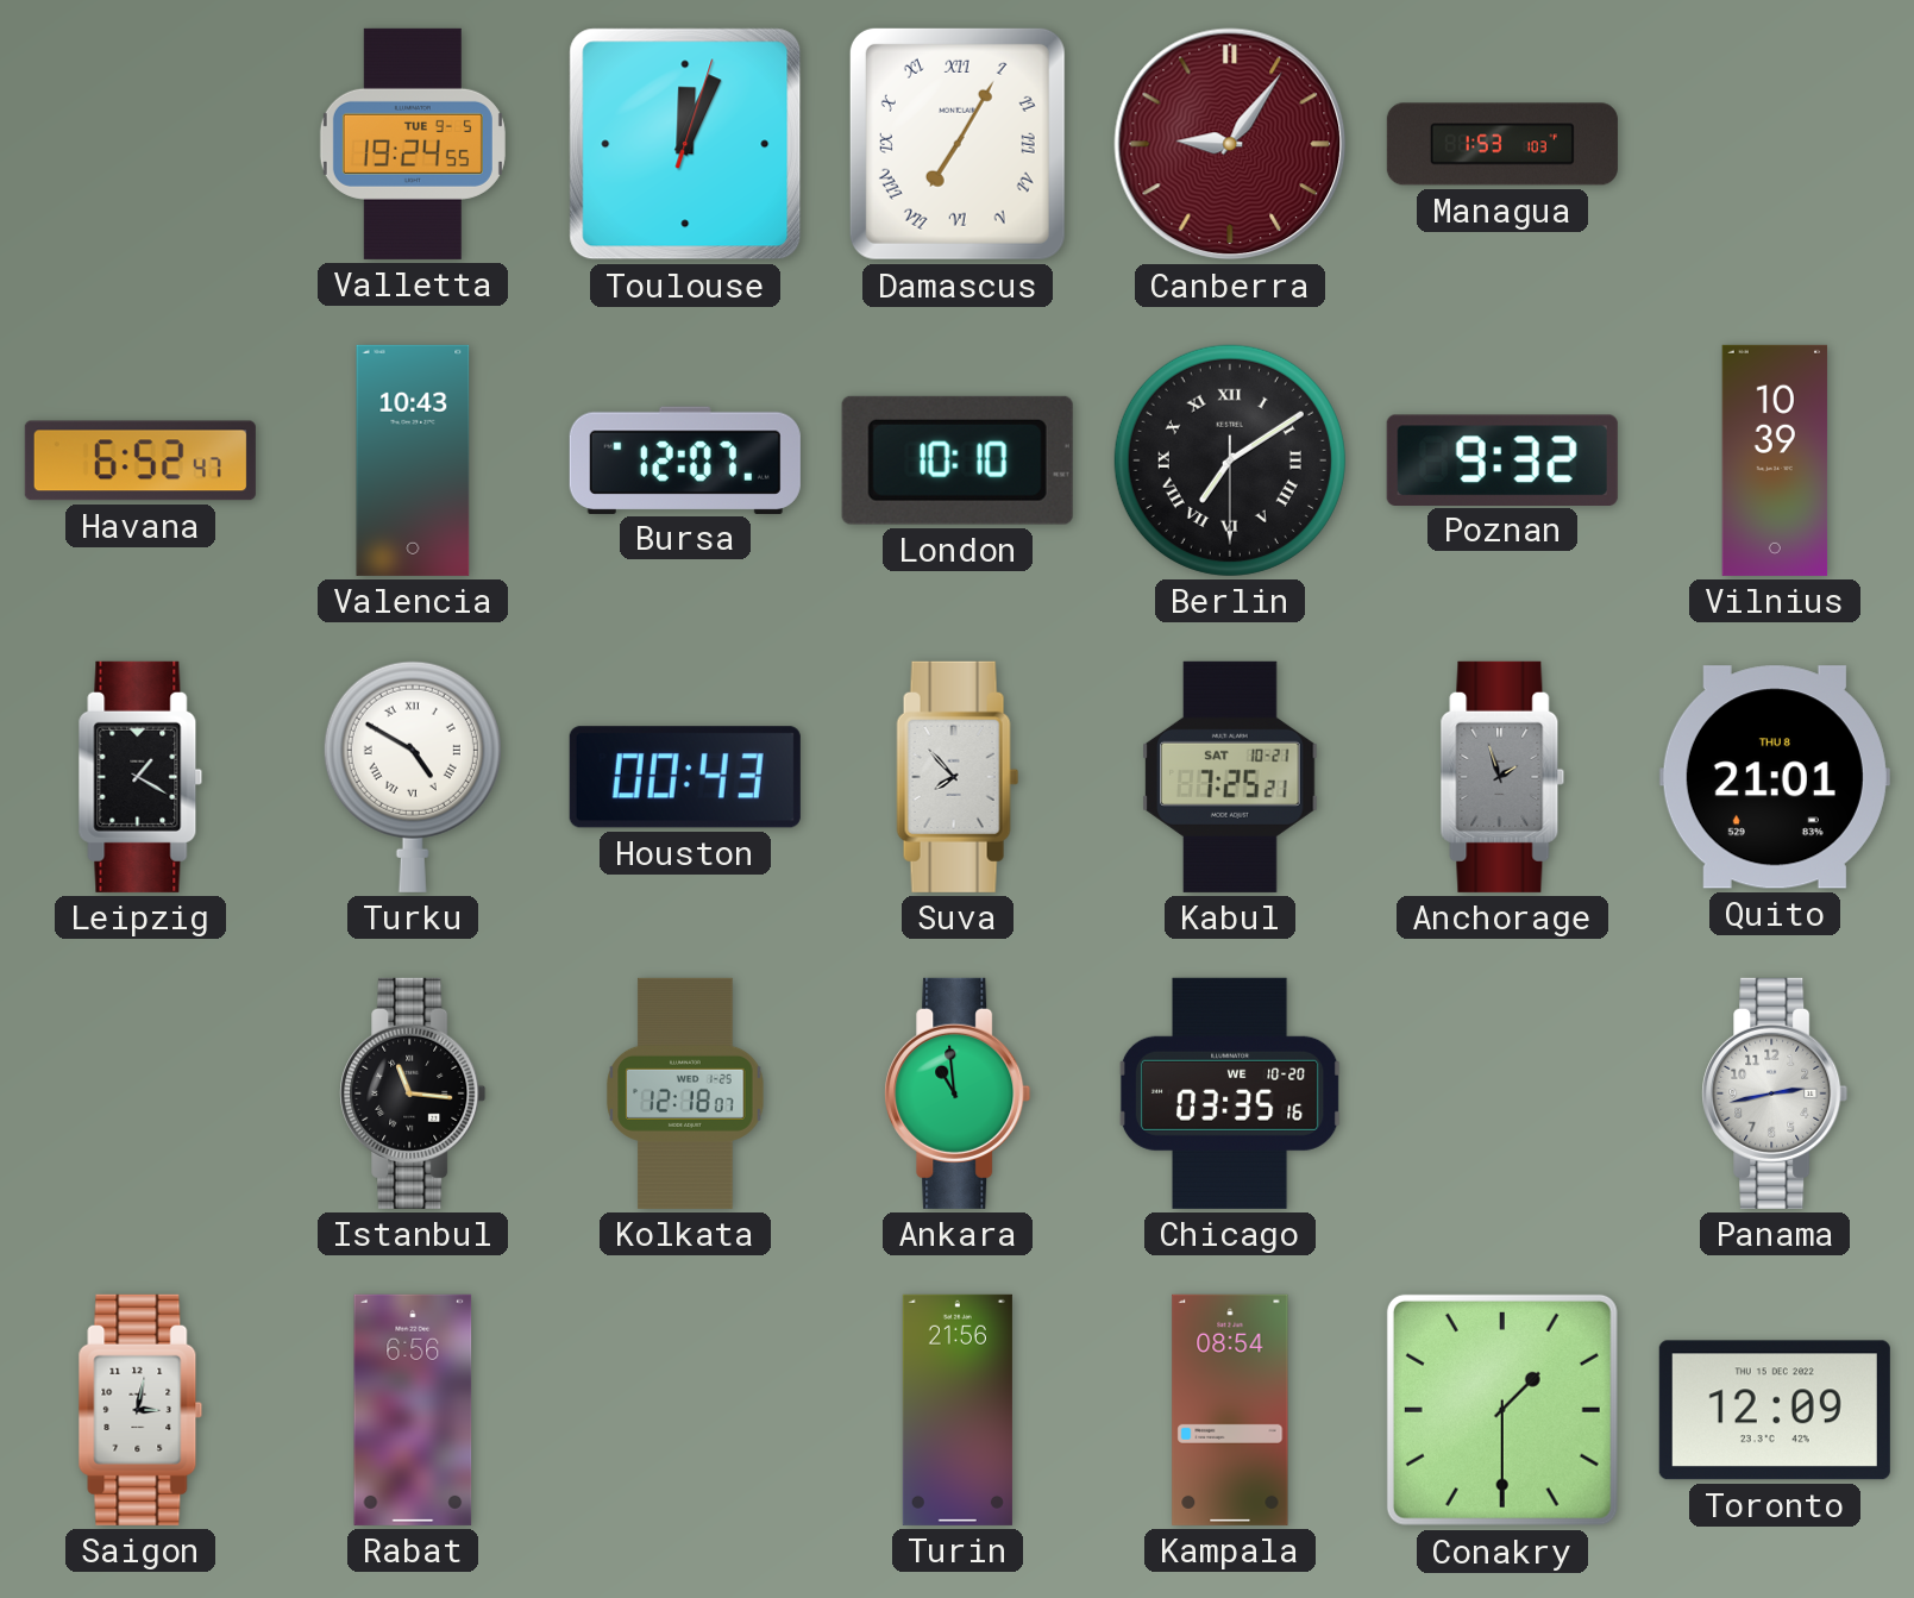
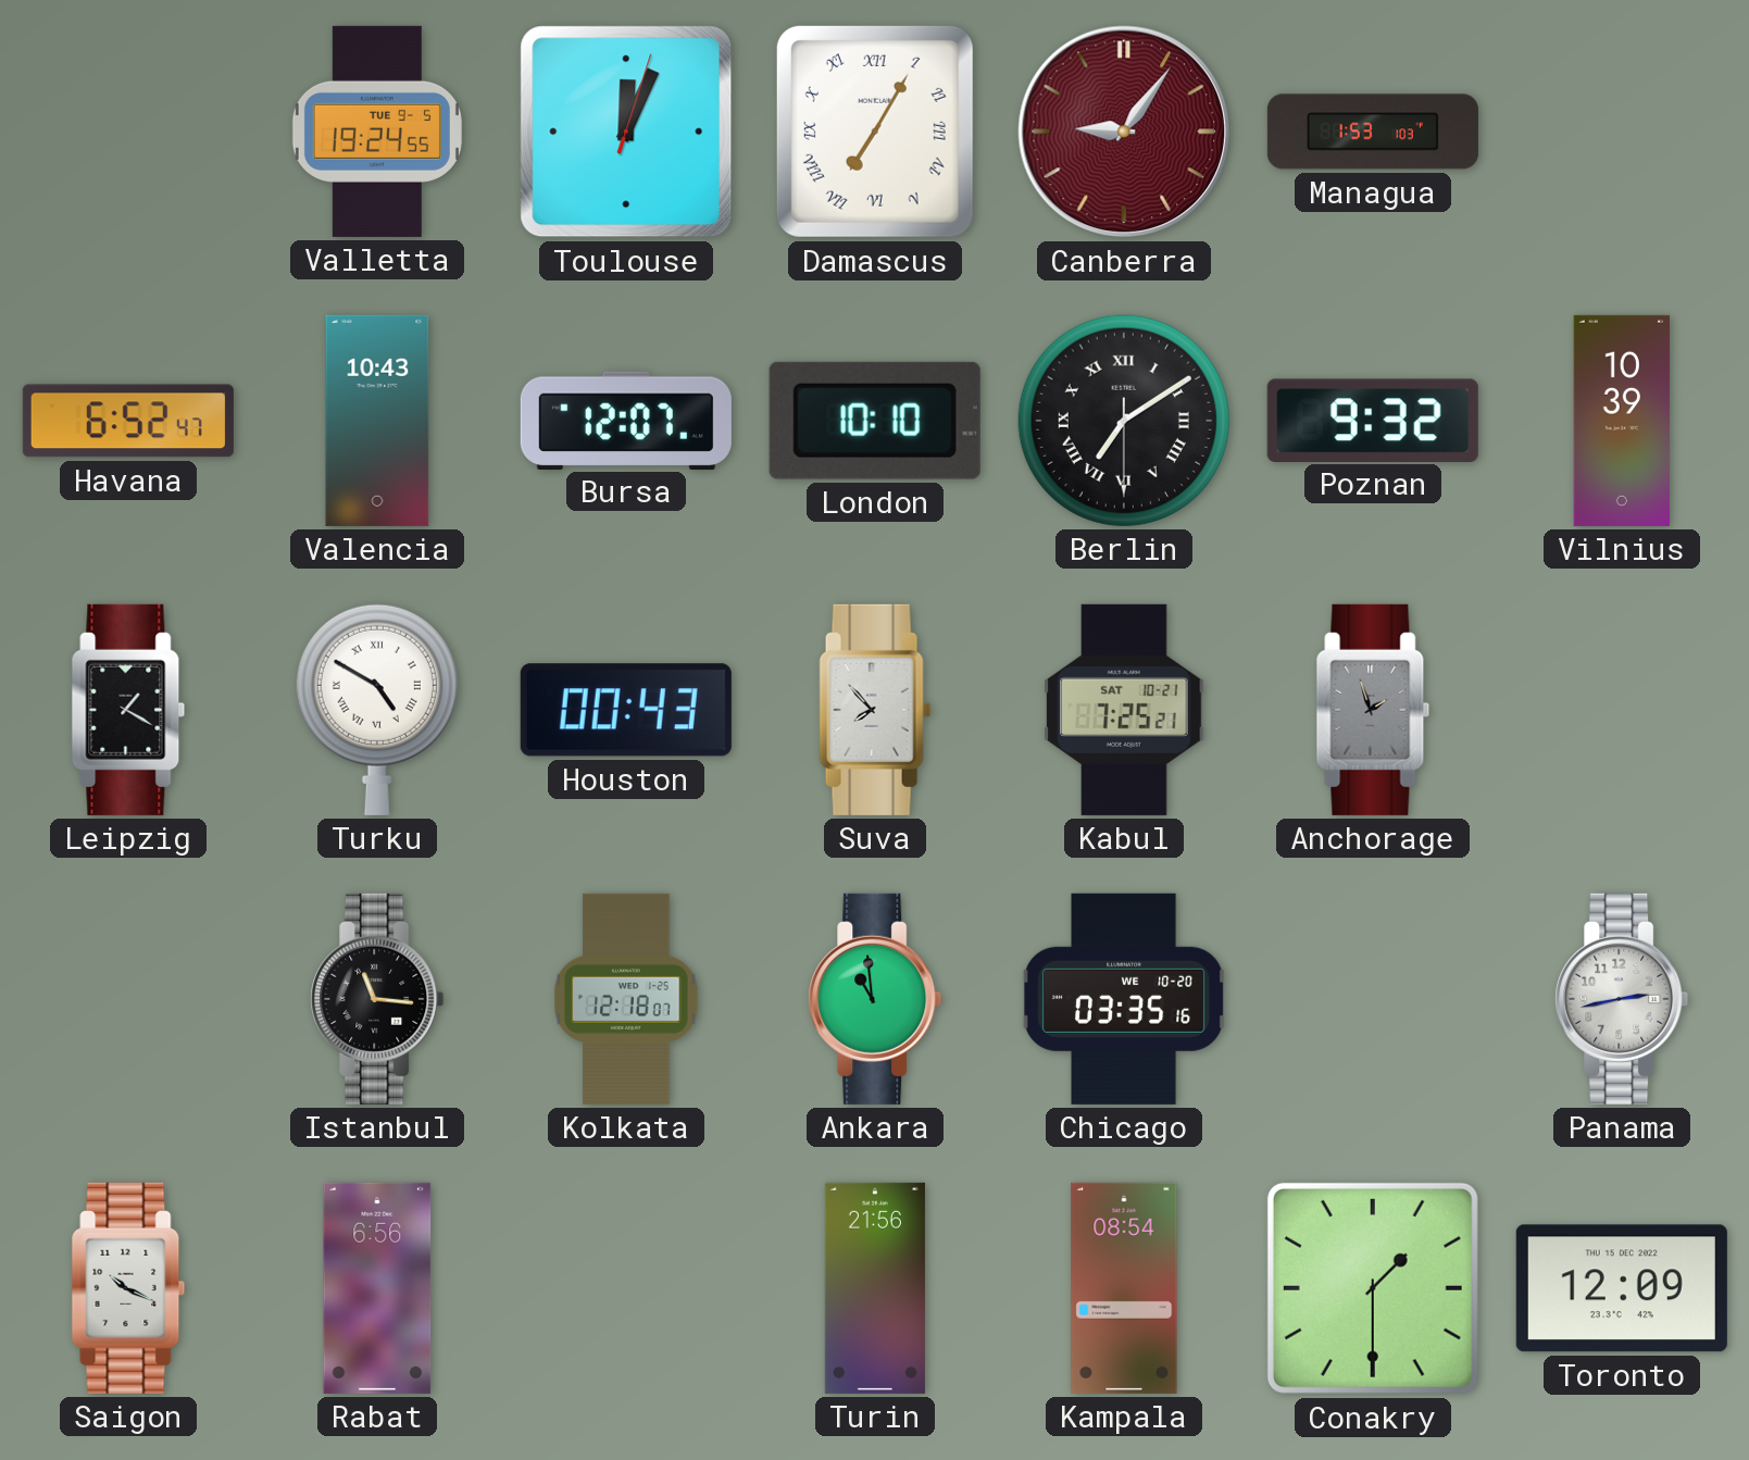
Quito: 21:01 -> none (1775, 777)
Saigon: 3:02 -> 10:19 (128, 1288)
